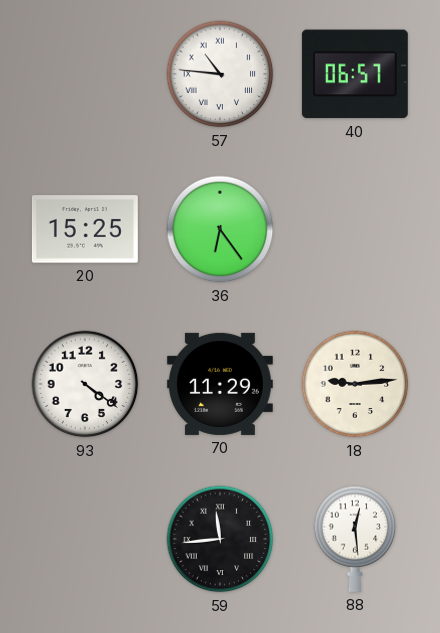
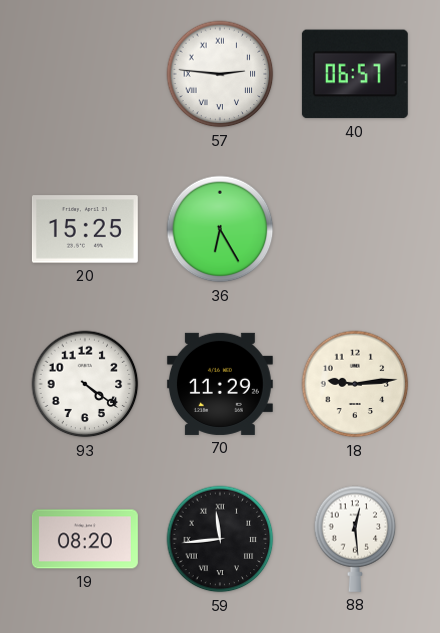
57: 10:46 -> 2:46 (220, 74)
36: 6:24 -> 6:25 (220, 229)
19: none -> 08:20 (85, 539)
